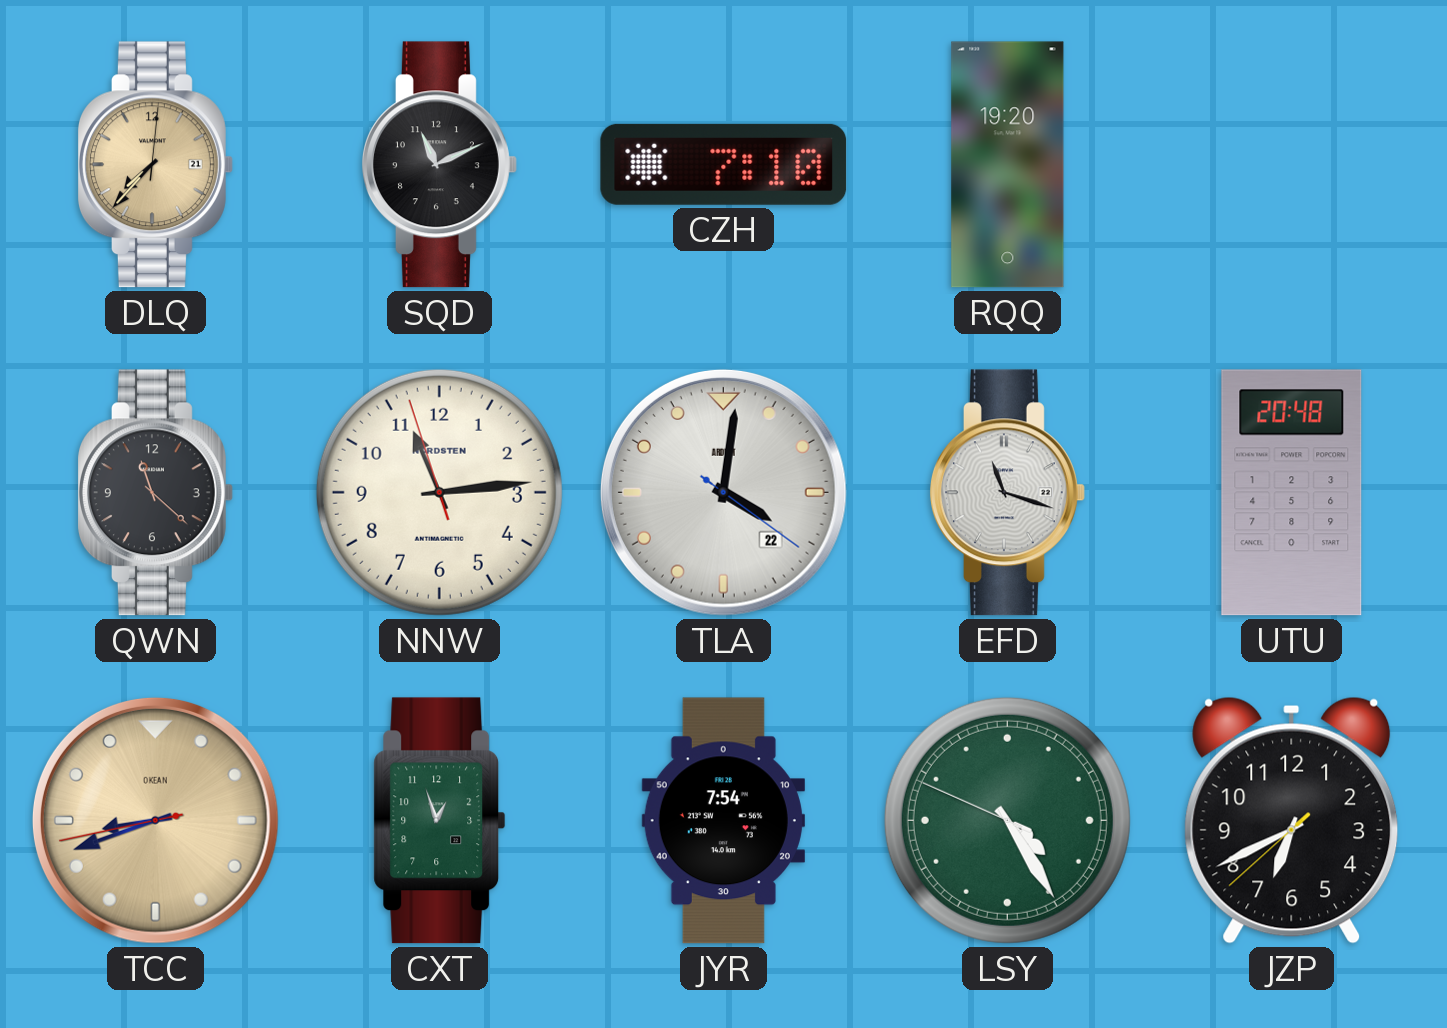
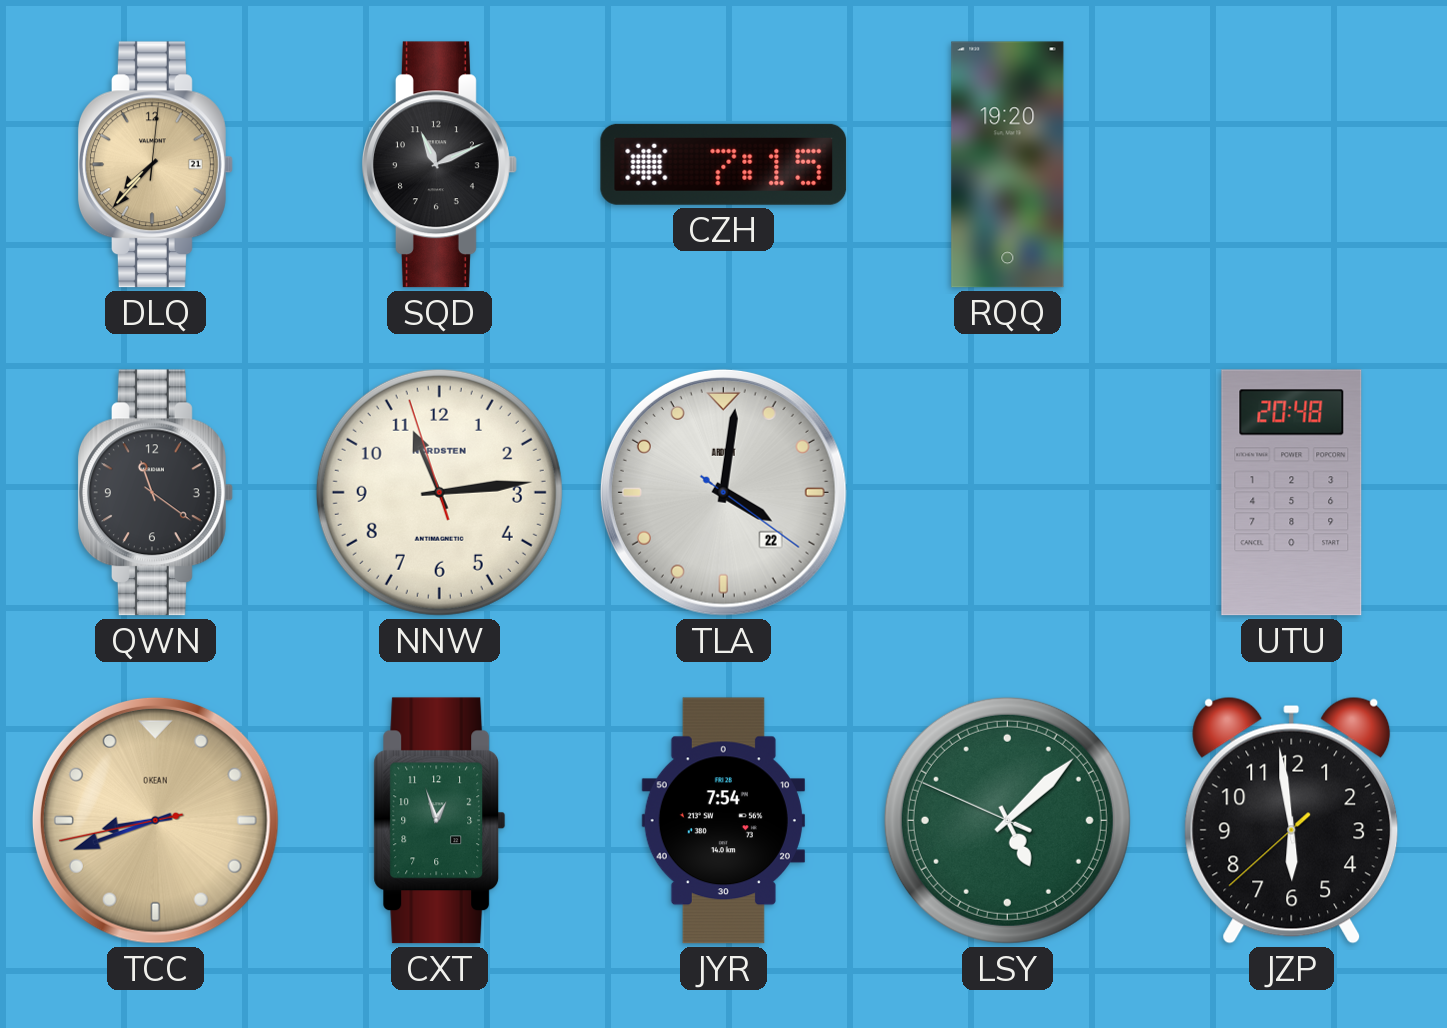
CZH: 7:10 -> 7:15 (724, 164)
QWN: 11:22 -> 11:21 (156, 493)
EFD: 11:18 -> none (1008, 493)
LSY: 4:24 -> 5:07 (1007, 820)
JZP: 6:40 -> 5:58 (1292, 820)
